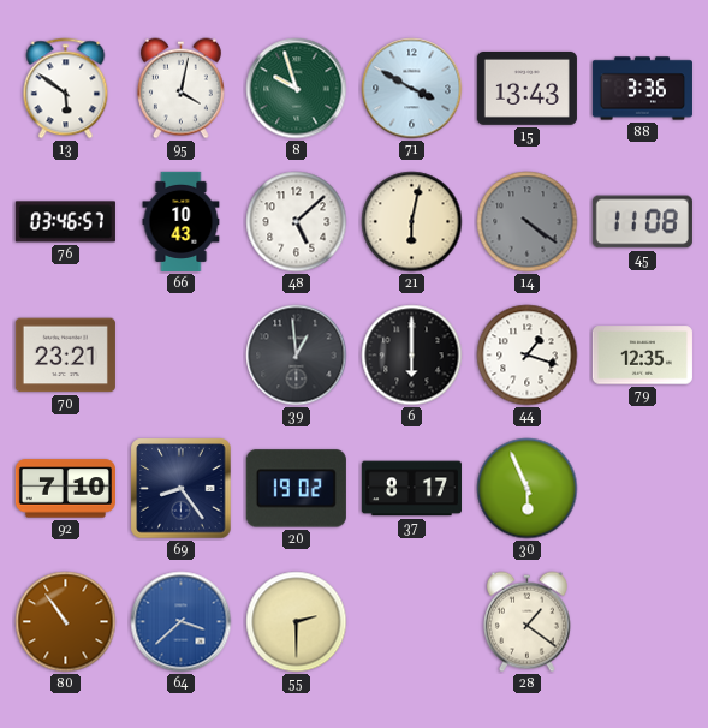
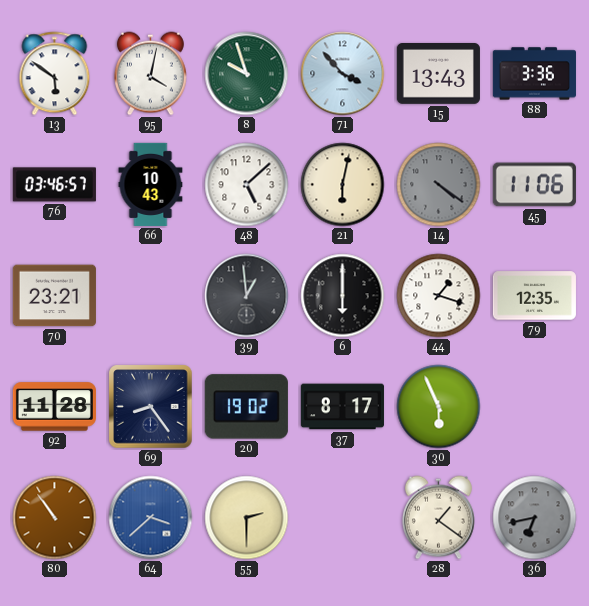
71: 3:50 -> 3:53 (343, 74)
45: 11:08 -> 11:06 (534, 185)
92: 7:10 -> 11:28 (54, 407)
36: none -> 6:43 (535, 518)
